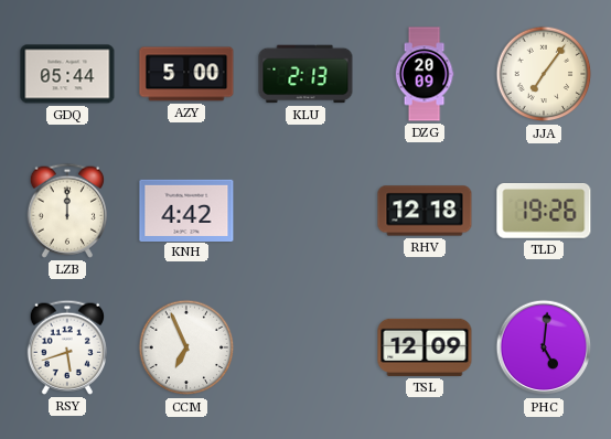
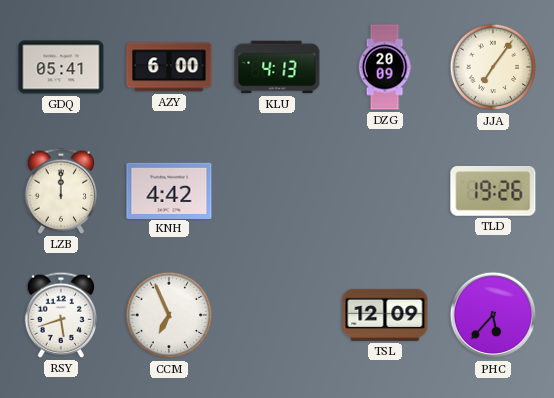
GDQ: 05:44 -> 05:41 (61, 67)
AZY: 5:00 -> 6:00 (169, 67)
KLU: 2:13 -> 4:13 (277, 67)
RHV: 12:18 -> none (425, 211)
PHC: 5:01 -> 5:37 (493, 315)
